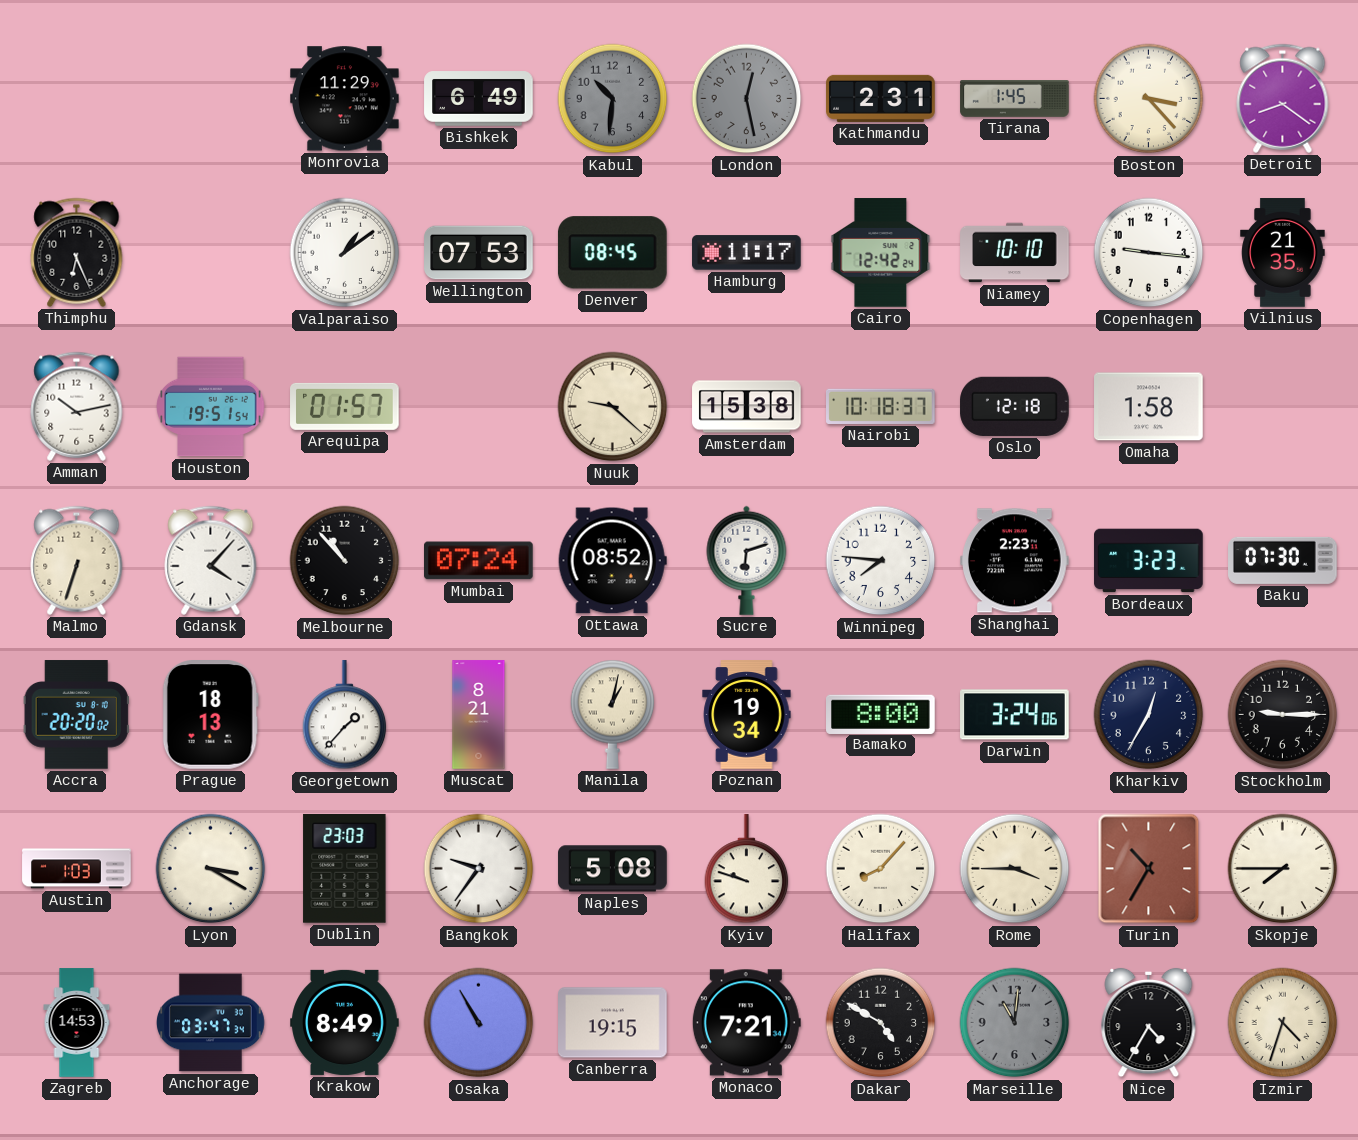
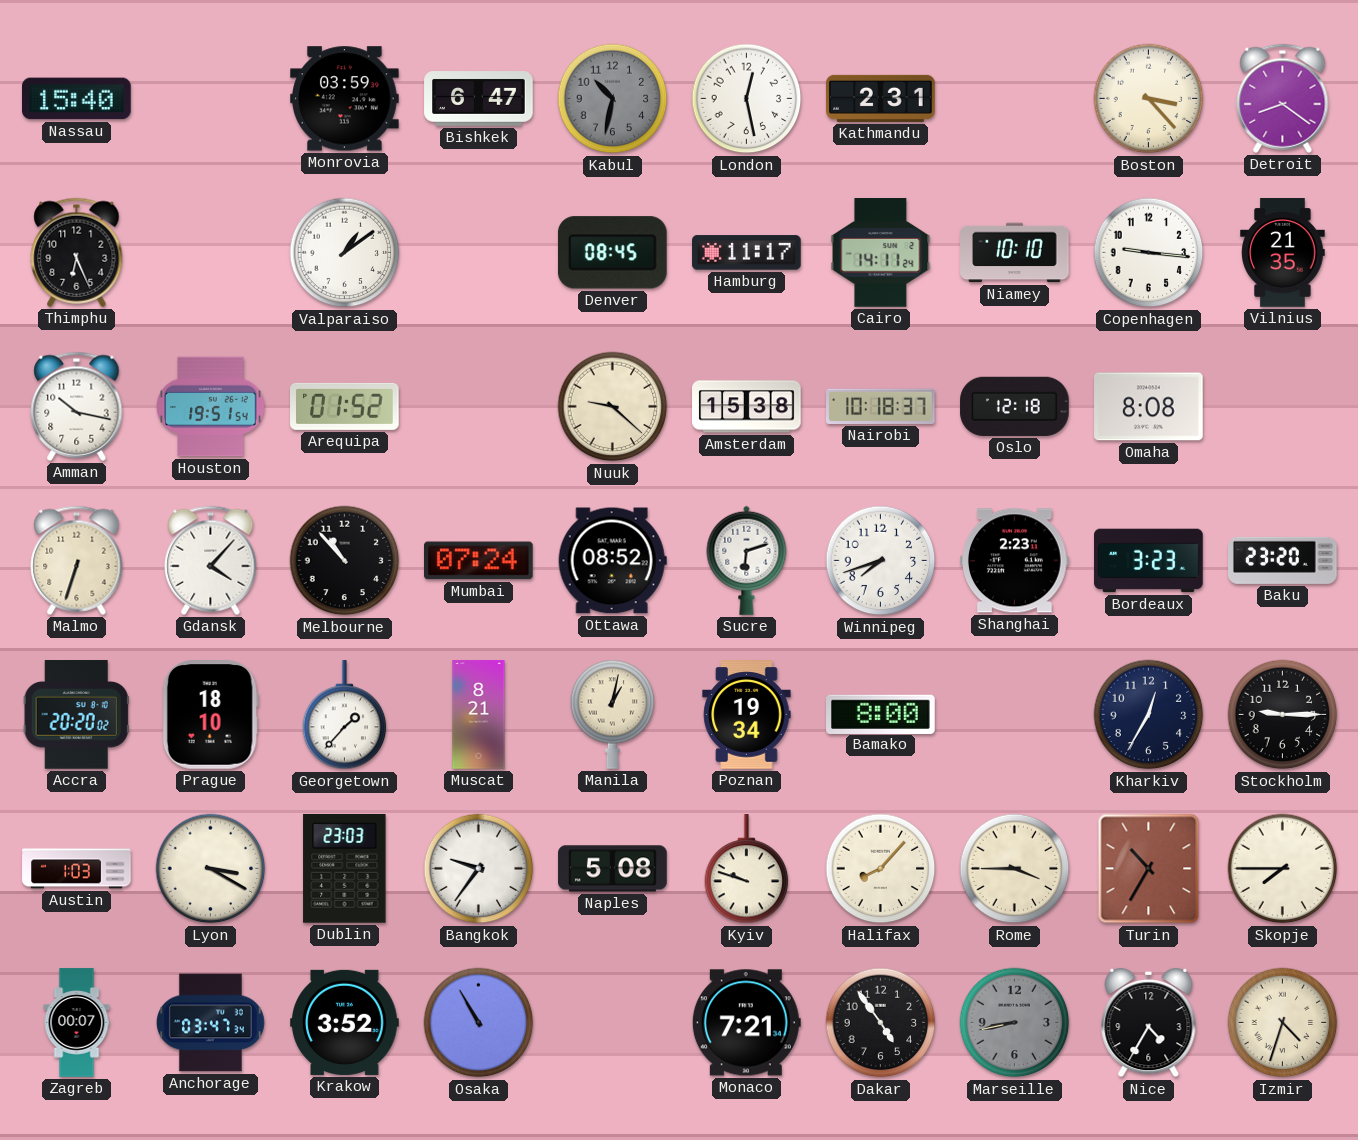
Nassau: none -> 15:40 (77, 99)
Monrovia: 11:29 -> 03:59 (345, 99)
Bishkek: 6:49 -> 6:47 (479, 99)
Kabul: 10:31 -> 10:32 (613, 99)
London dial: grey -> white (747, 99)
Tirana: 1:45 -> none (1015, 99)
Wellington: 07:53 -> none (479, 253)
Cairo: 12:42 -> 14:11 (881, 253)
Amman: 10:13 -> 10:17 (77, 406)
Arequipa: 01:57 -> 01:52 (345, 406)
Omaha: 1:58 -> 8:08 (1149, 407)
Winnipeg: 7:46 -> 7:42 (881, 561)
Baku: 07:30 -> 23:20 (1283, 560)
Prague: 18:13 -> 18:10 (210, 715)
Darwin: 3:24 -> none (1015, 715)
Zagreb: 14:53 -> 00:07 (77, 1023)
Krakow: 8:49 -> 3:52 (345, 1022)
Canberra: 19:15 -> none (613, 1023)
Dakar: 4:50 -> 4:54 (881, 1023)
Marseille: 11:01 -> 8:43 (1015, 1023)
